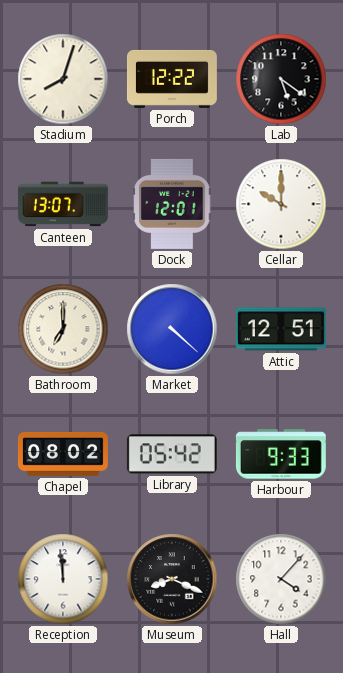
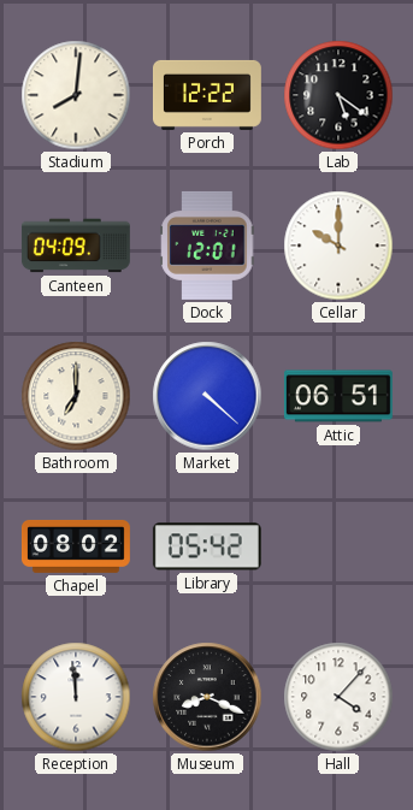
Stadium: 8:03 -> 8:01 (76, 95)
Canteen: 13:07 -> 04:09 (76, 246)
Attic: 12:51 -> 06:51 (338, 396)
Harbour: 9:33 -> none (281, 454)
